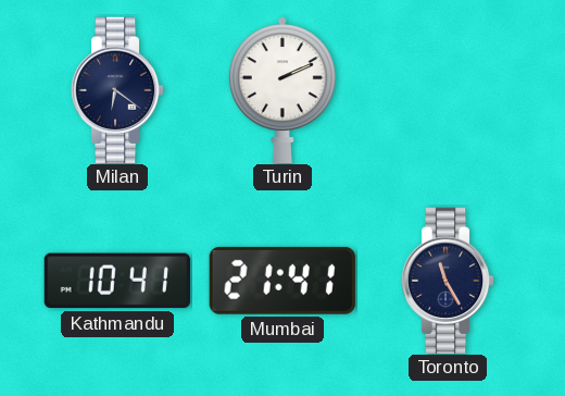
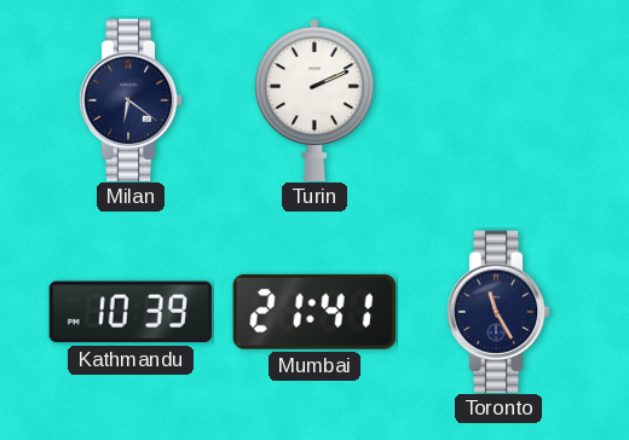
Kathmandu: 10:41 -> 10:39 (131, 312)
